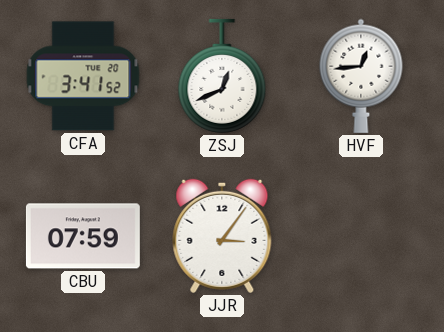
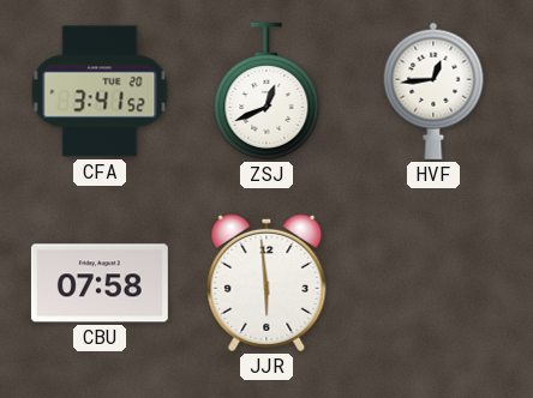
CBU: 07:59 -> 07:58 (100, 283)
JJR: 3:06 -> 5:59 (266, 283)
